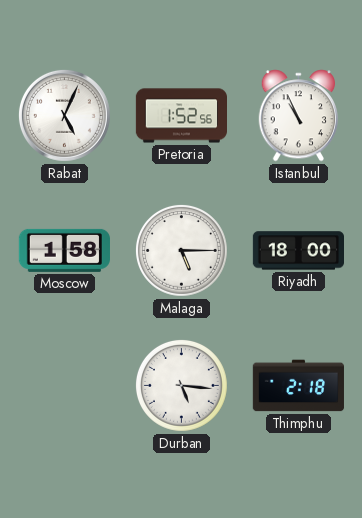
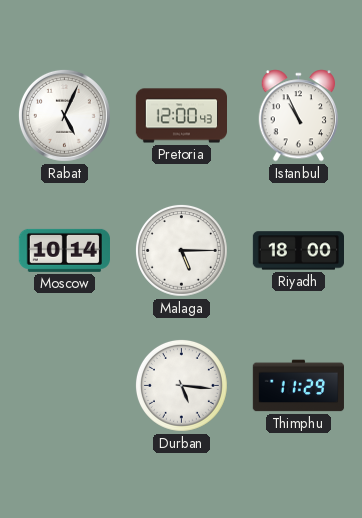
Pretoria: 1:52 -> 12:00 (181, 116)
Moscow: 1:58 -> 10:14 (64, 250)
Thimphu: 2:18 -> 11:29 (298, 386)
